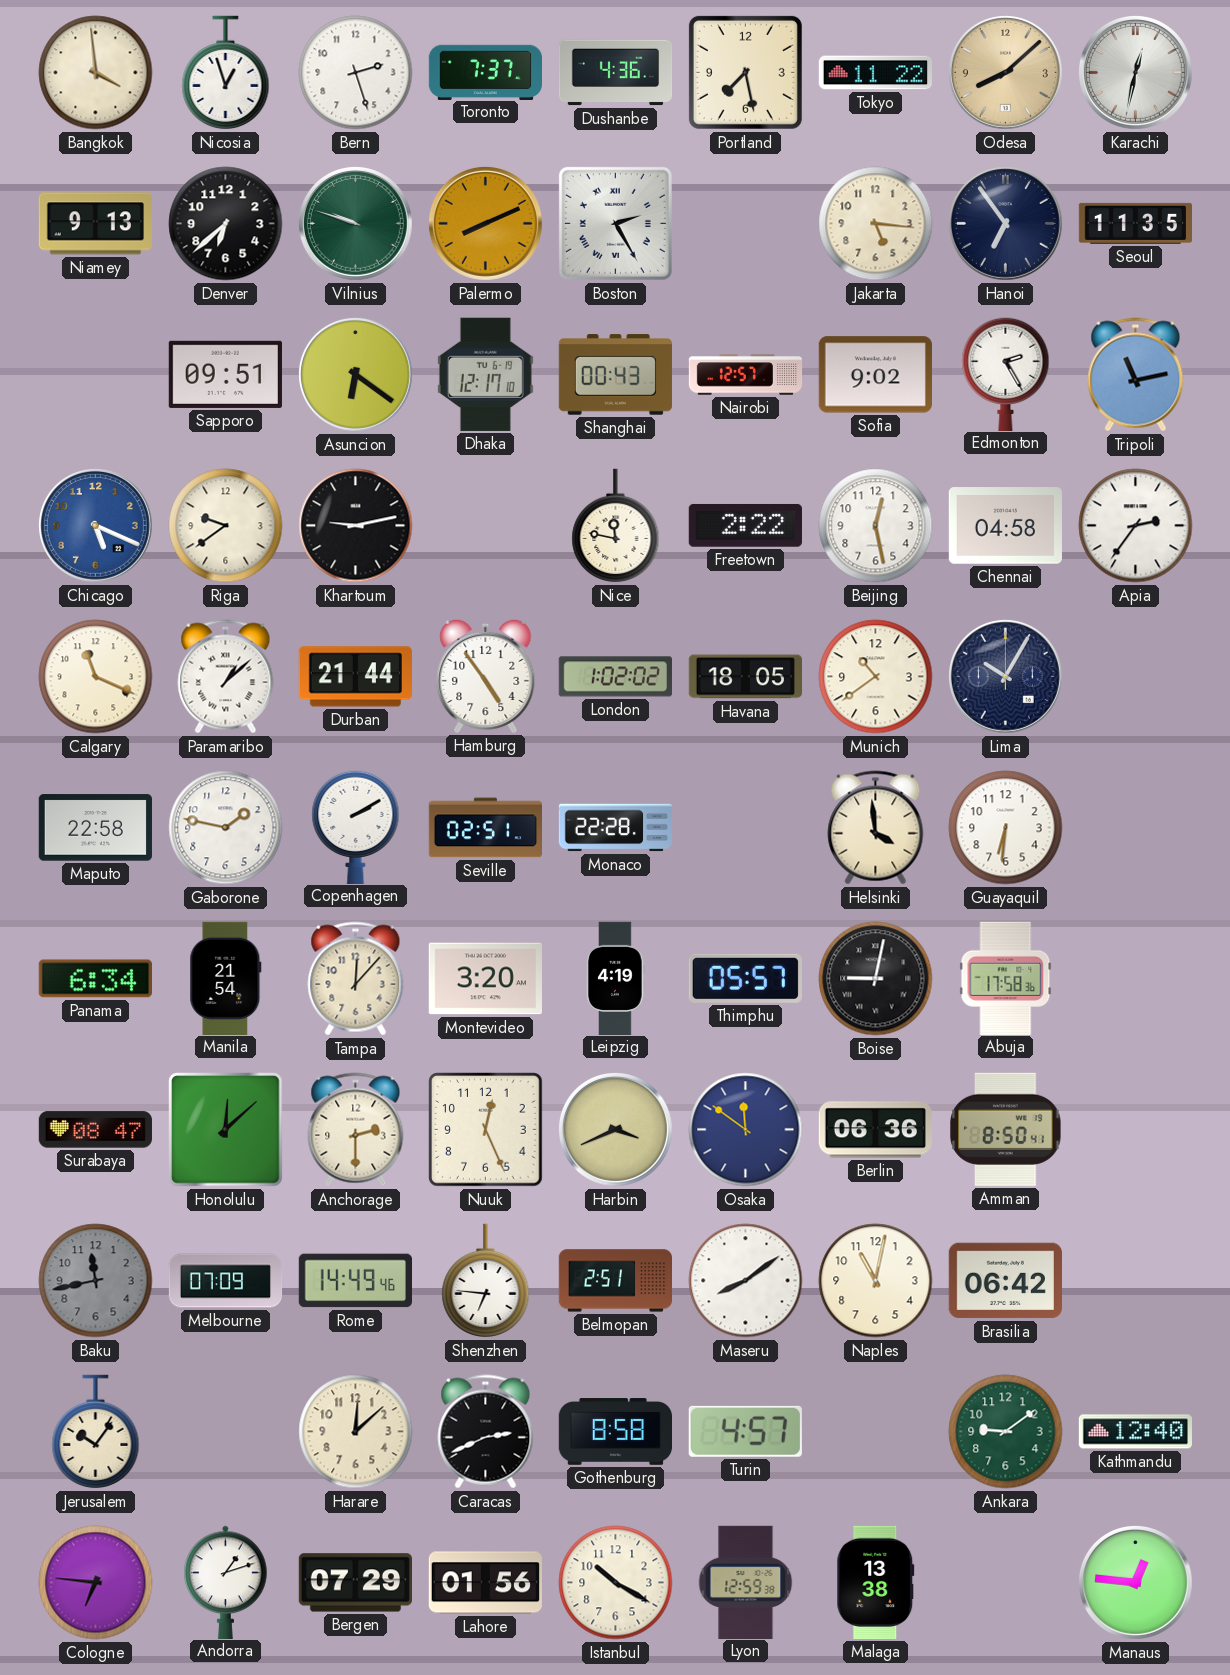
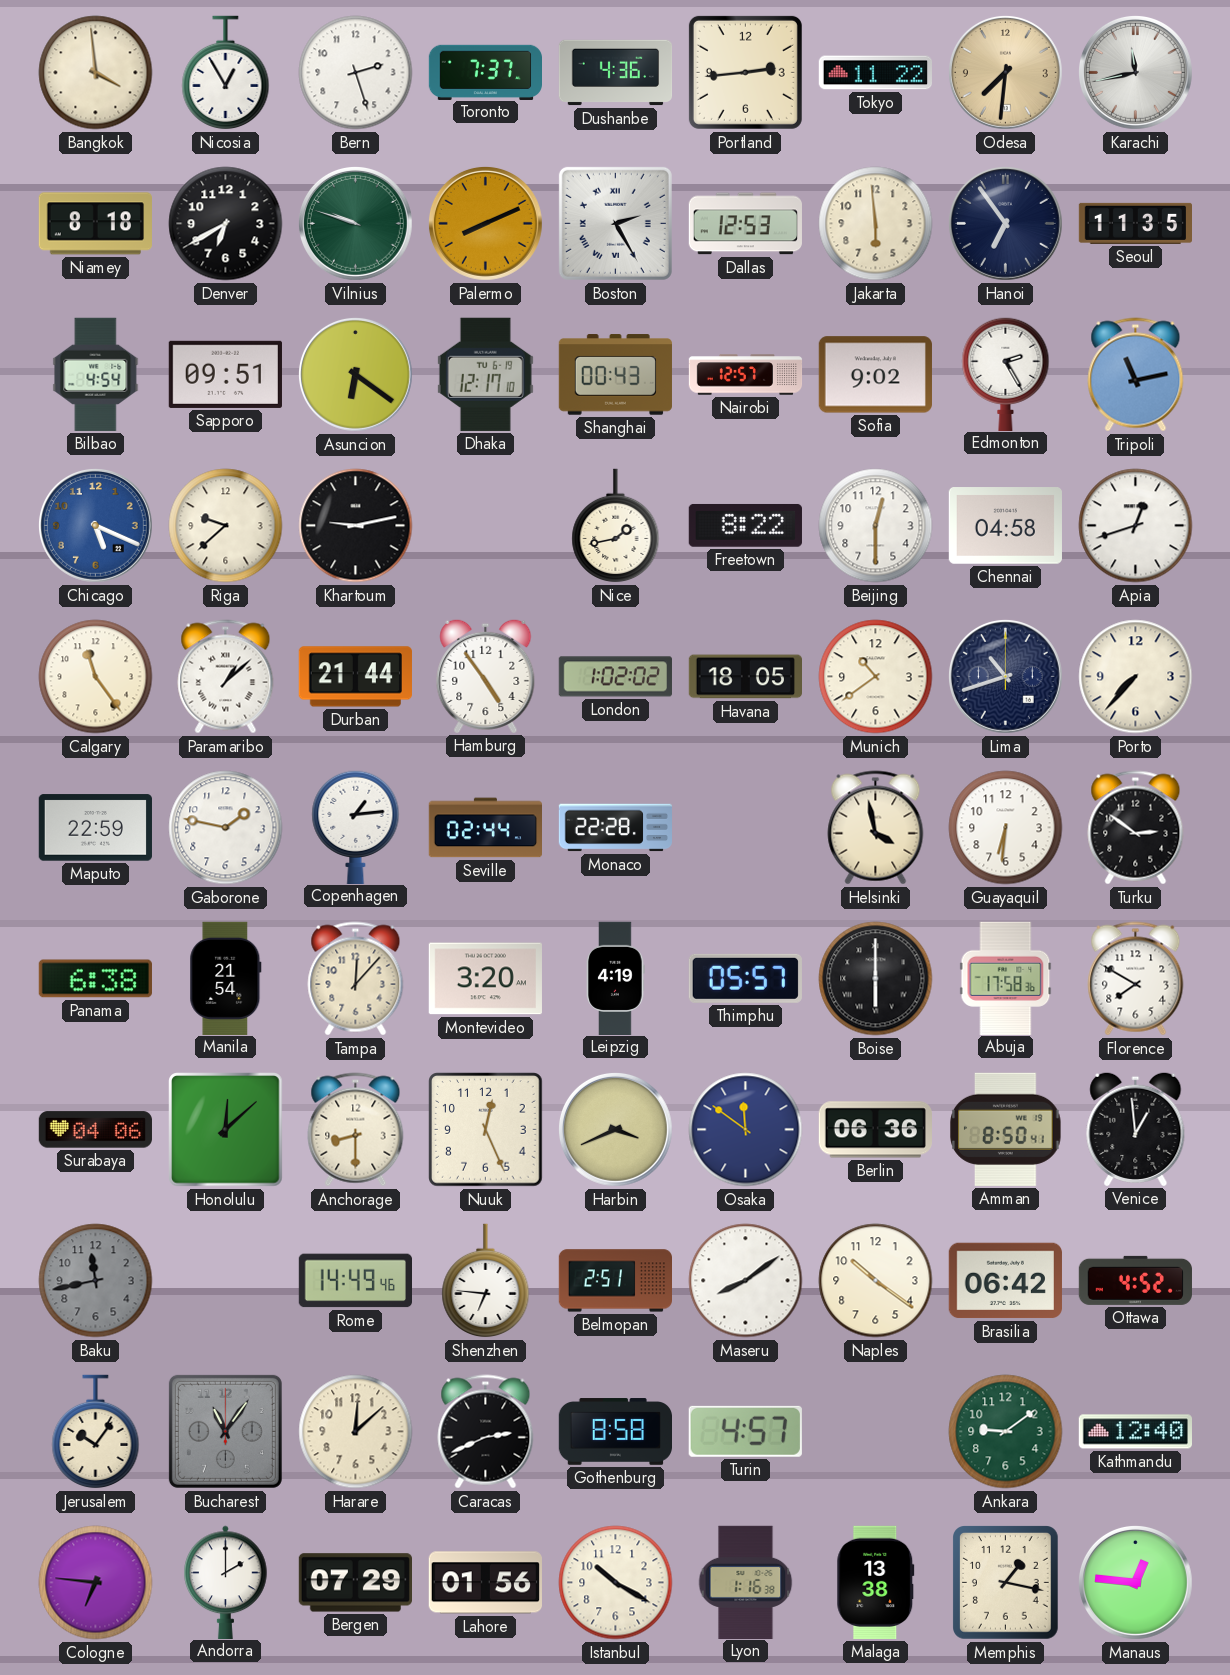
Nicosia: 12:57 -> 12:55 (226, 73)
Portland: 7:28 -> 2:44 (745, 72)
Odesa: 8:08 -> 7:31 (1005, 72)
Karachi: 12:32 -> 11:43 (1135, 72)
Niamey: 9:13 -> 8:18 (95, 224)
Denver: 6:38 -> 6:40 (226, 224)
Dallas: none -> 12:53 (745, 224)
Jakarta: 5:16 -> 5:59 (876, 224)
Bilbao: none -> 4:54 (96, 374)
Riga: 9:39 -> 9:38 (226, 526)
Nice: 11:47 -> 1:43 (616, 526)
Freetown: 2:22 -> 8:22 (745, 525)
Beijing: 12:28 -> 12:30 (876, 526)
Apia: 2:36 -> 12:42 (1136, 526)
Calgary: 11:19 -> 11:24 (96, 677)
Lima: 10:05 -> 10:42 (1005, 676)
Porto: none -> 7:37 (1136, 677)
Maputo: 22:58 -> 22:59 (95, 828)
Copenhagen: 2:10 -> 1:14 (356, 827)
Seville: 02:51 -> 02:44 (485, 828)
Helsinki: 3:59 -> 3:58 (876, 828)
Turku: none -> 2:51 (1136, 828)
Panama: 6:34 -> 6:38 (95, 979)
Boise: 9:02 -> 6:00 (876, 979)
Florence: none -> 7:50 (1136, 979)
Surabaya: 08:47 -> 04:06 (95, 1130)
Anchorage: 2:30 -> 8:30 (356, 1130)
Venice: none -> 12:59 (1136, 1129)
Melbourne: 07:09 -> none (226, 1281)
Naples: 11:02 -> 10:21 (876, 1281)
Ottawa: none -> 4:52 (1135, 1280)
Bucharest: none -> 11:06 (225, 1431)
Andorra: 1:12 -> 2:00 (226, 1582)
Lyon: 12:59 -> 1:16 (746, 1582)
Memphis: none -> 1:17 (1006, 1583)
